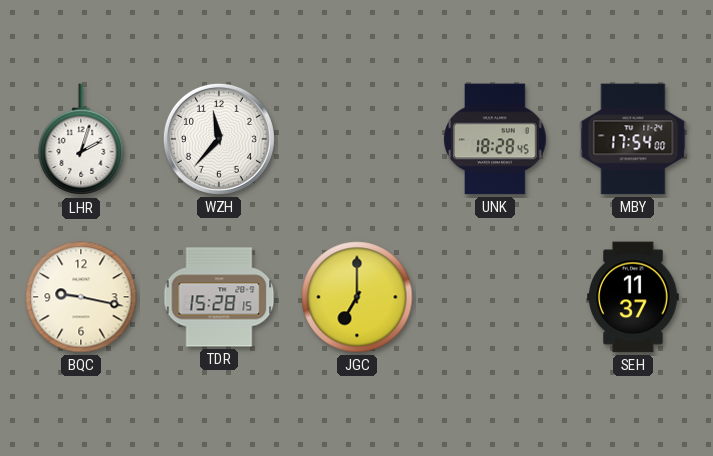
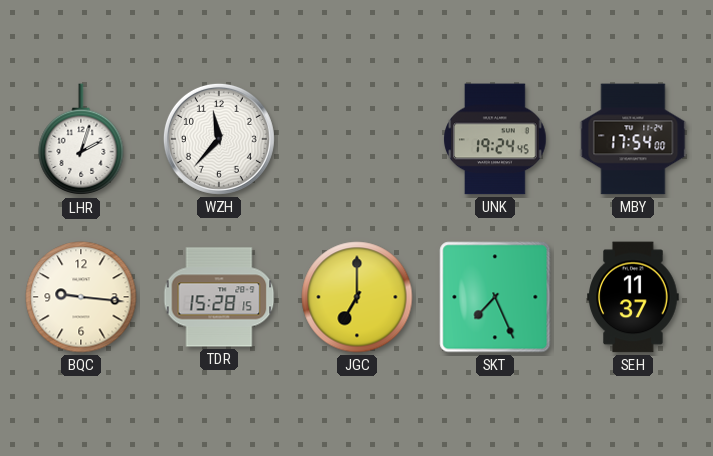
UNK: 18:28 -> 19:24 (495, 139)
BQC: 9:17 -> 9:16 (81, 297)
SKT: none -> 7:26 (495, 297)
